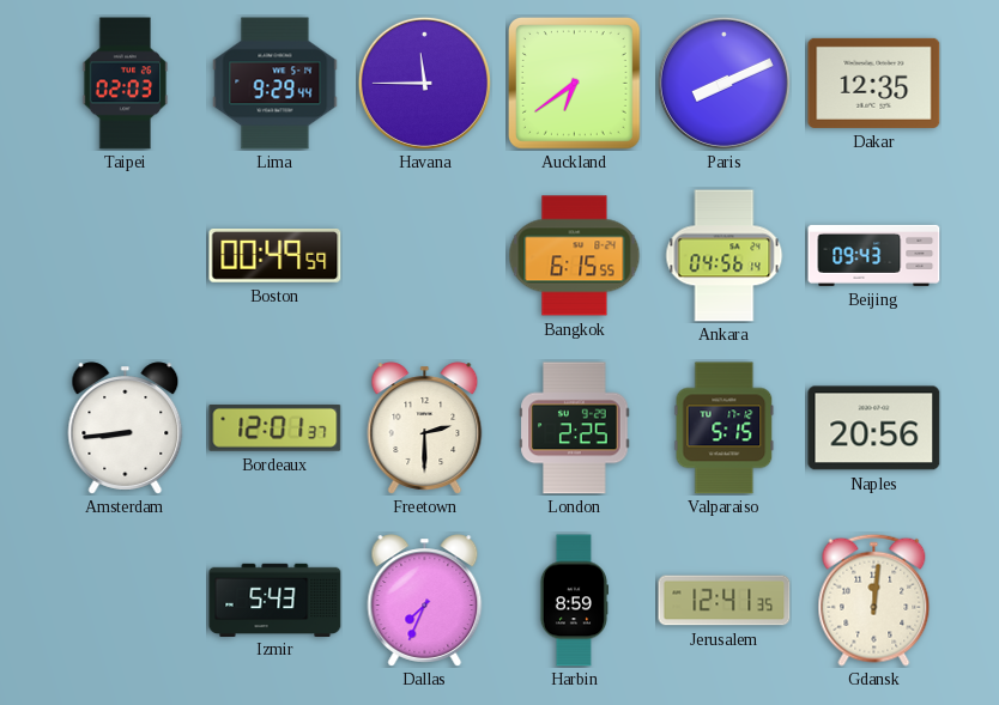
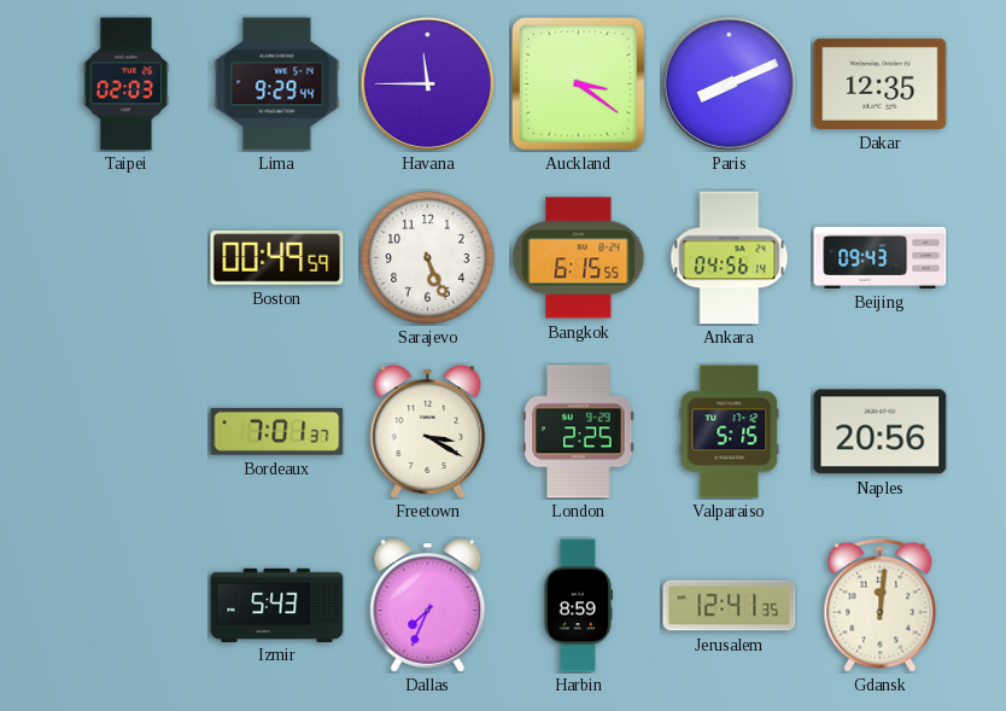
Auckland: 6:39 -> 3:21 (578, 83)
Sarajevo: none -> 5:26 (428, 258)
Amsterdam: 8:44 -> none (126, 429)
Bordeaux: 12:01 -> 7:01 (277, 431)
Freetown: 2:30 -> 3:20 (428, 432)
